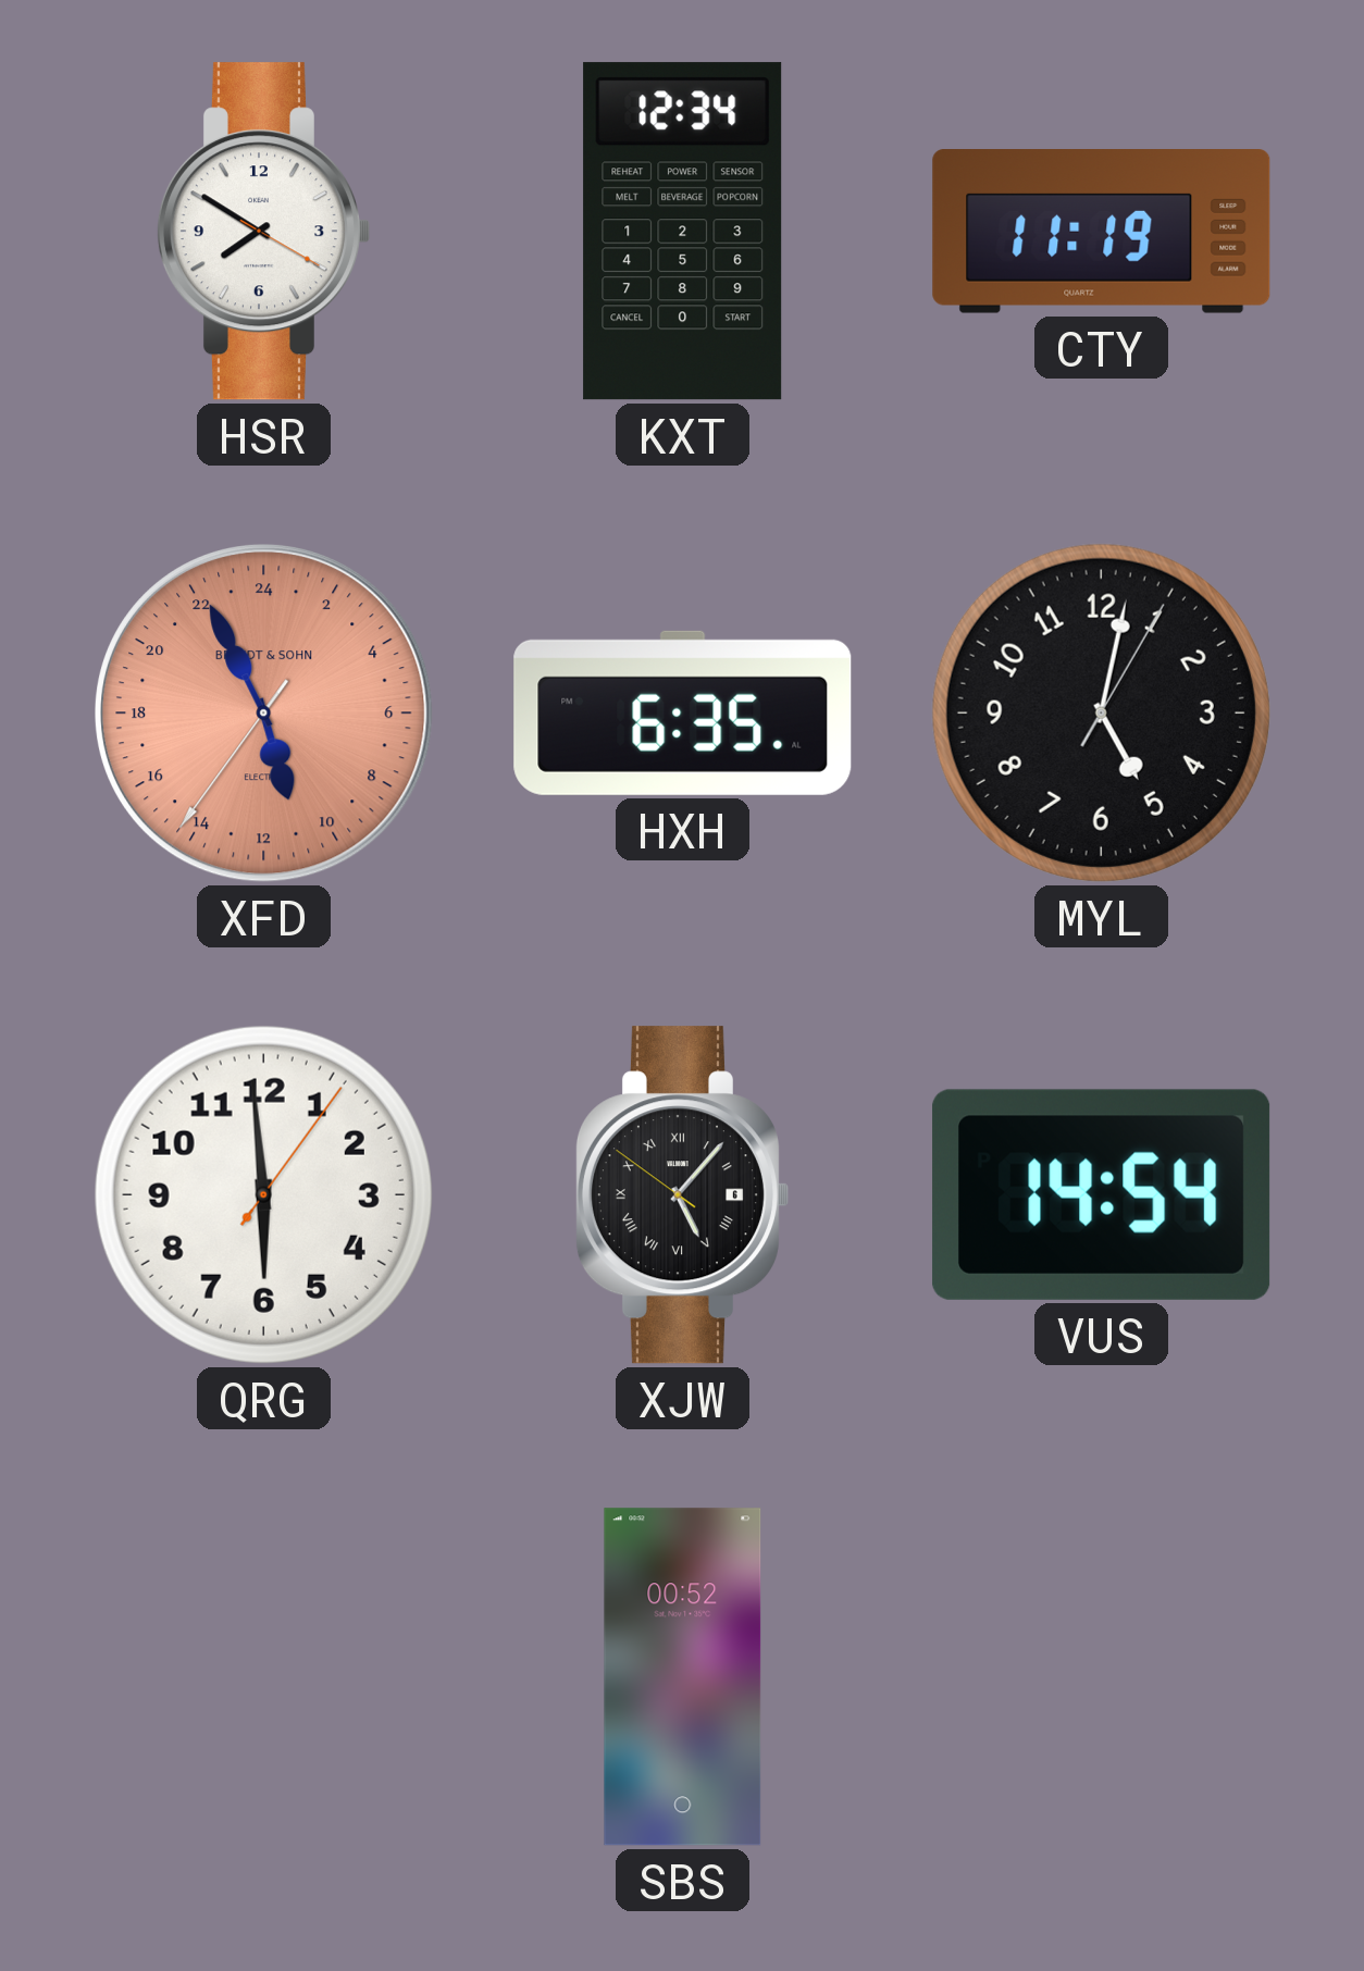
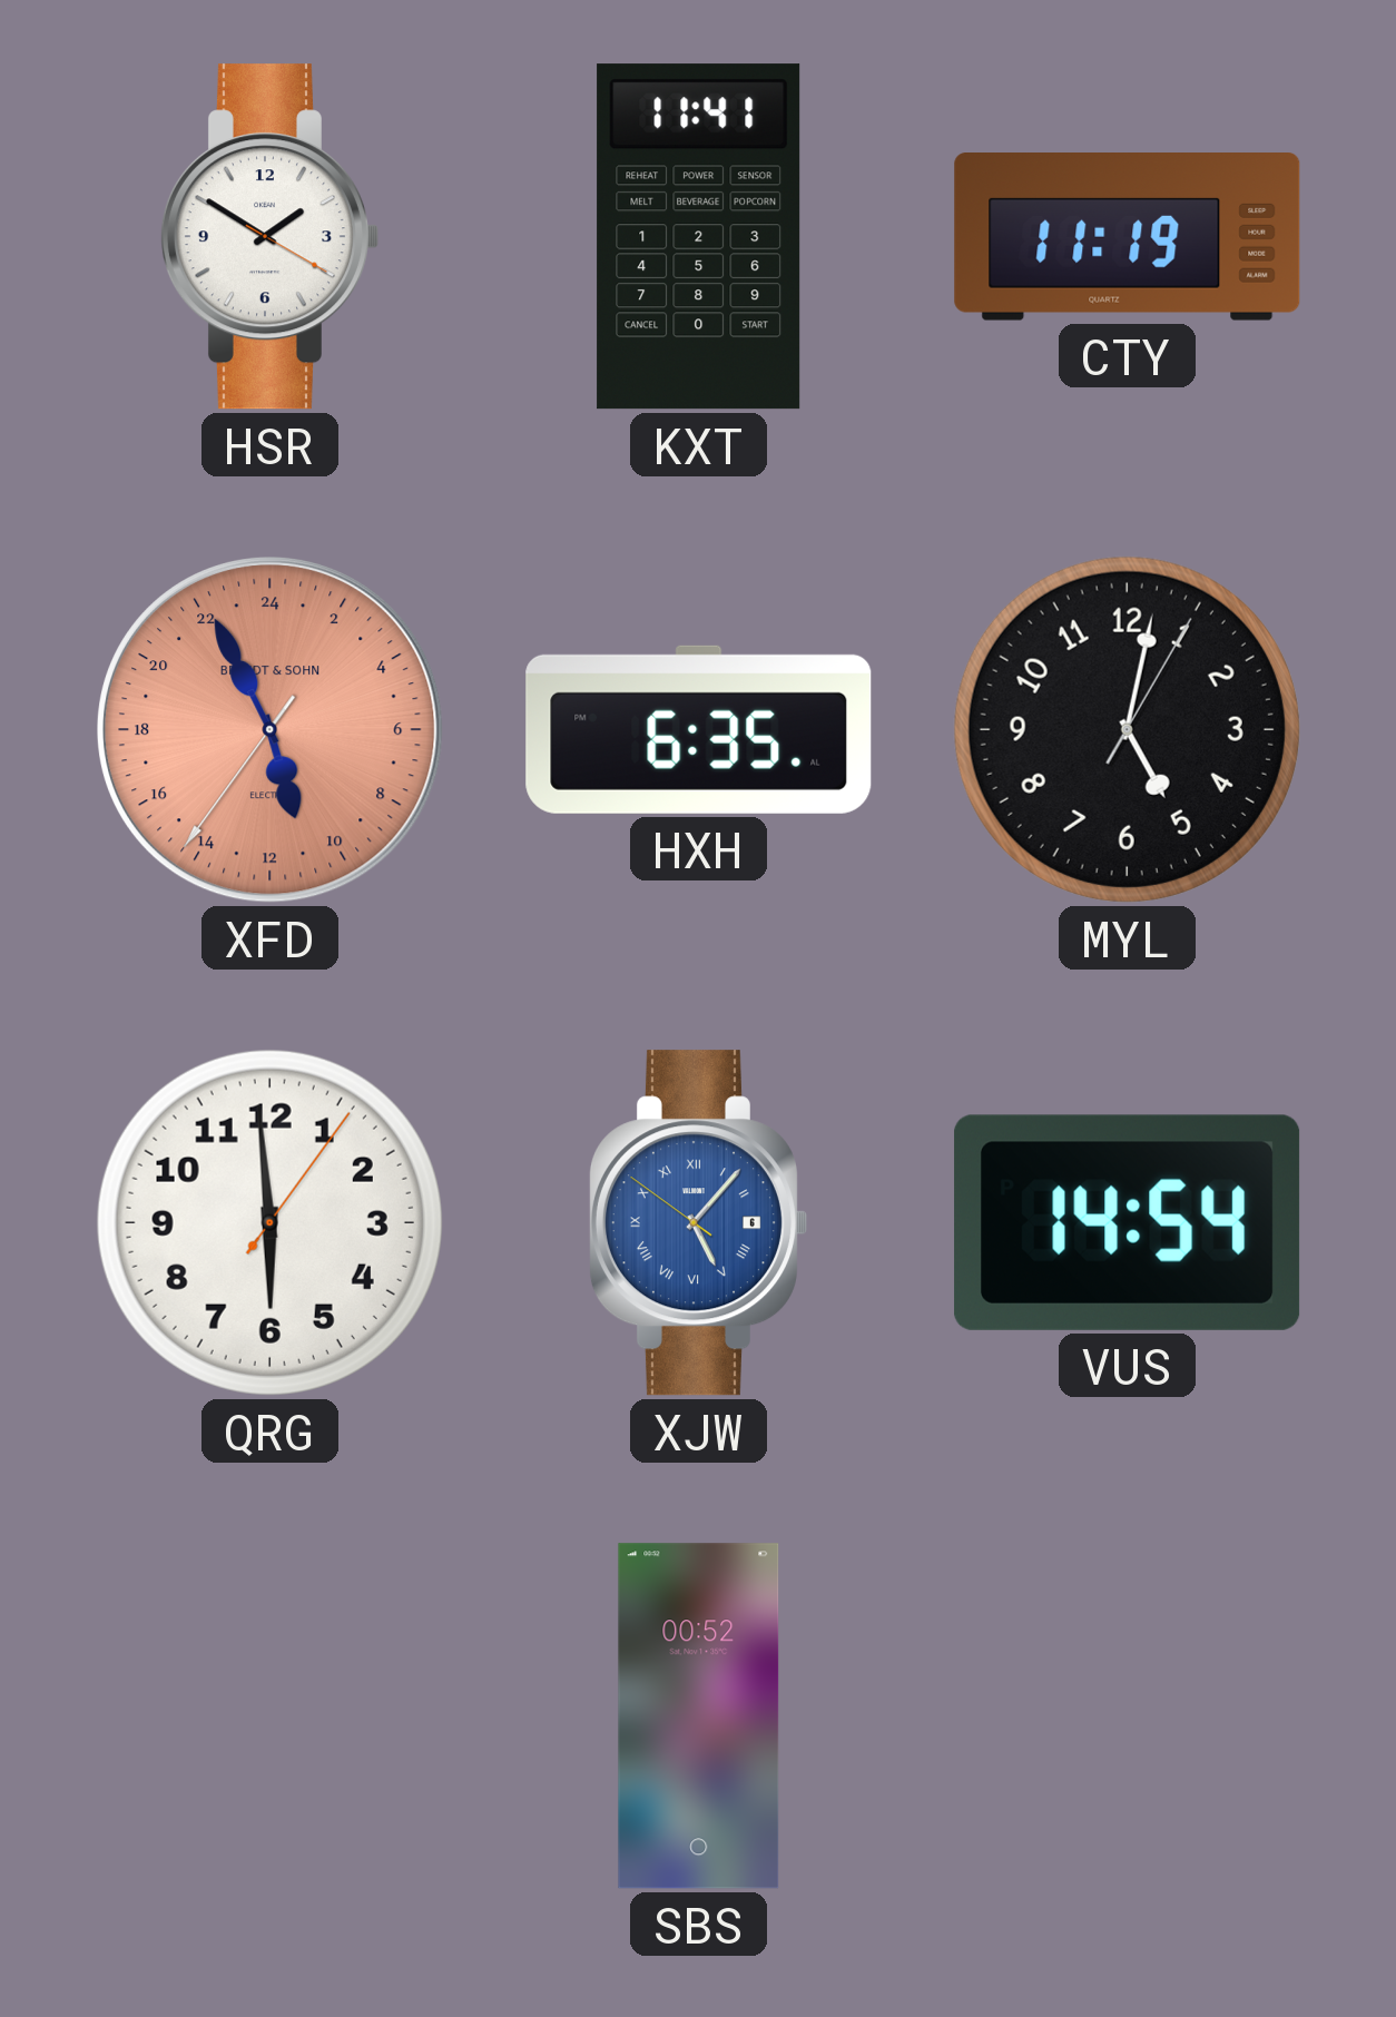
HSR: 7:50 -> 1:50 (269, 237)
KXT: 12:34 -> 11:41 (699, 237)
XJW dial: black -> blue (698, 1223)
